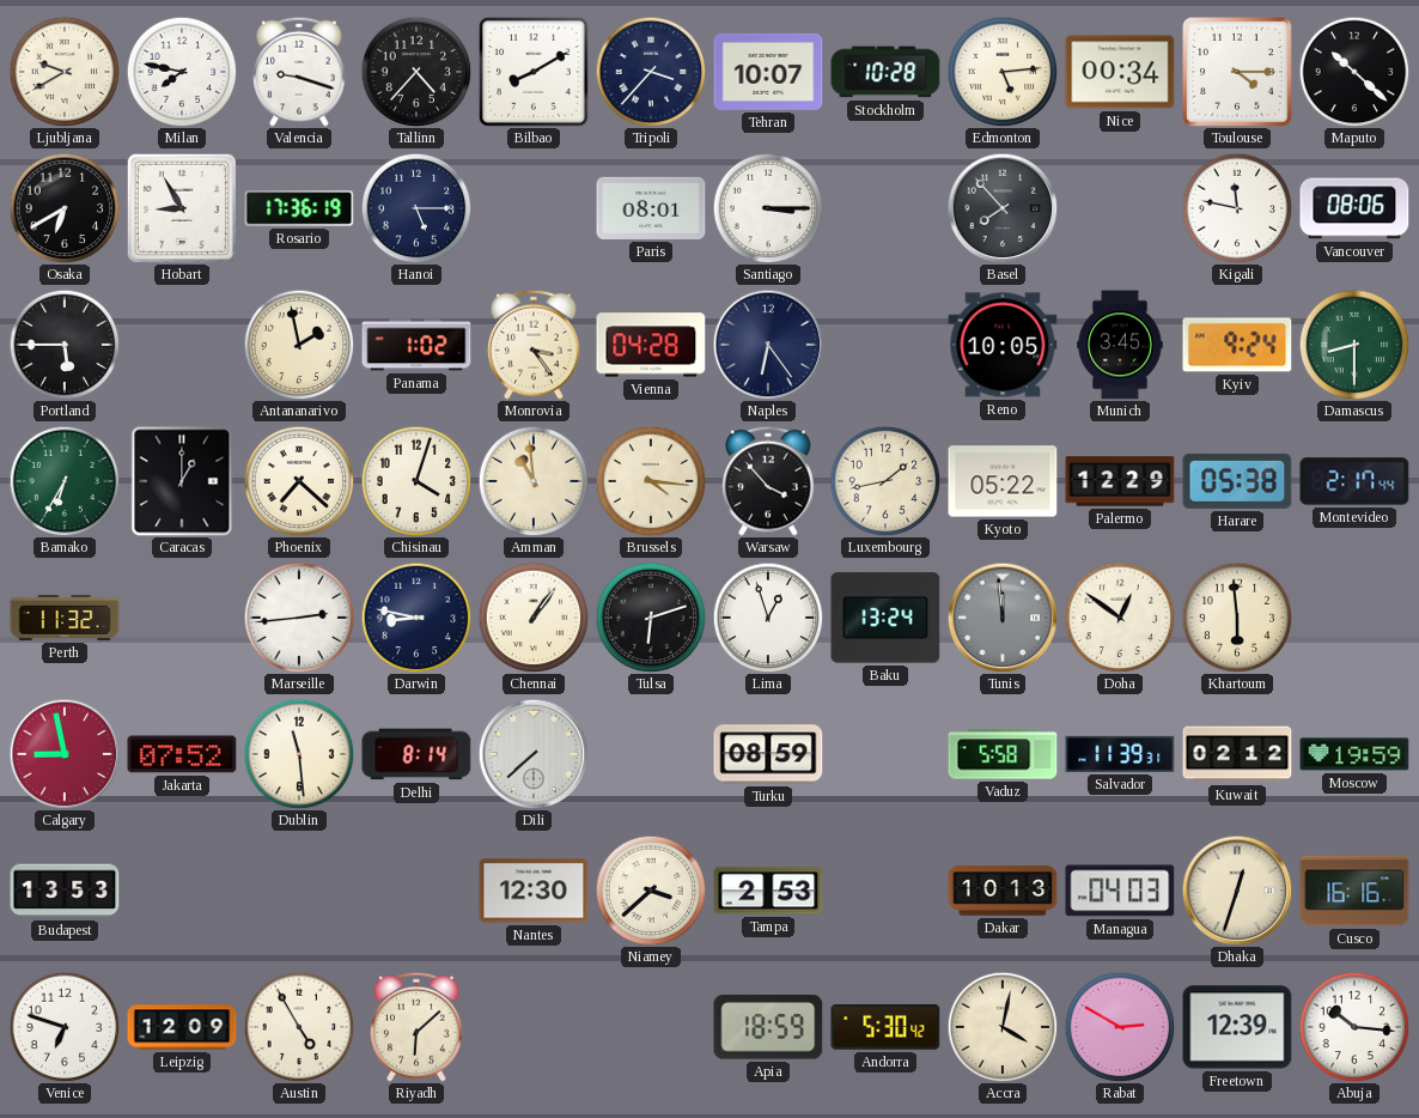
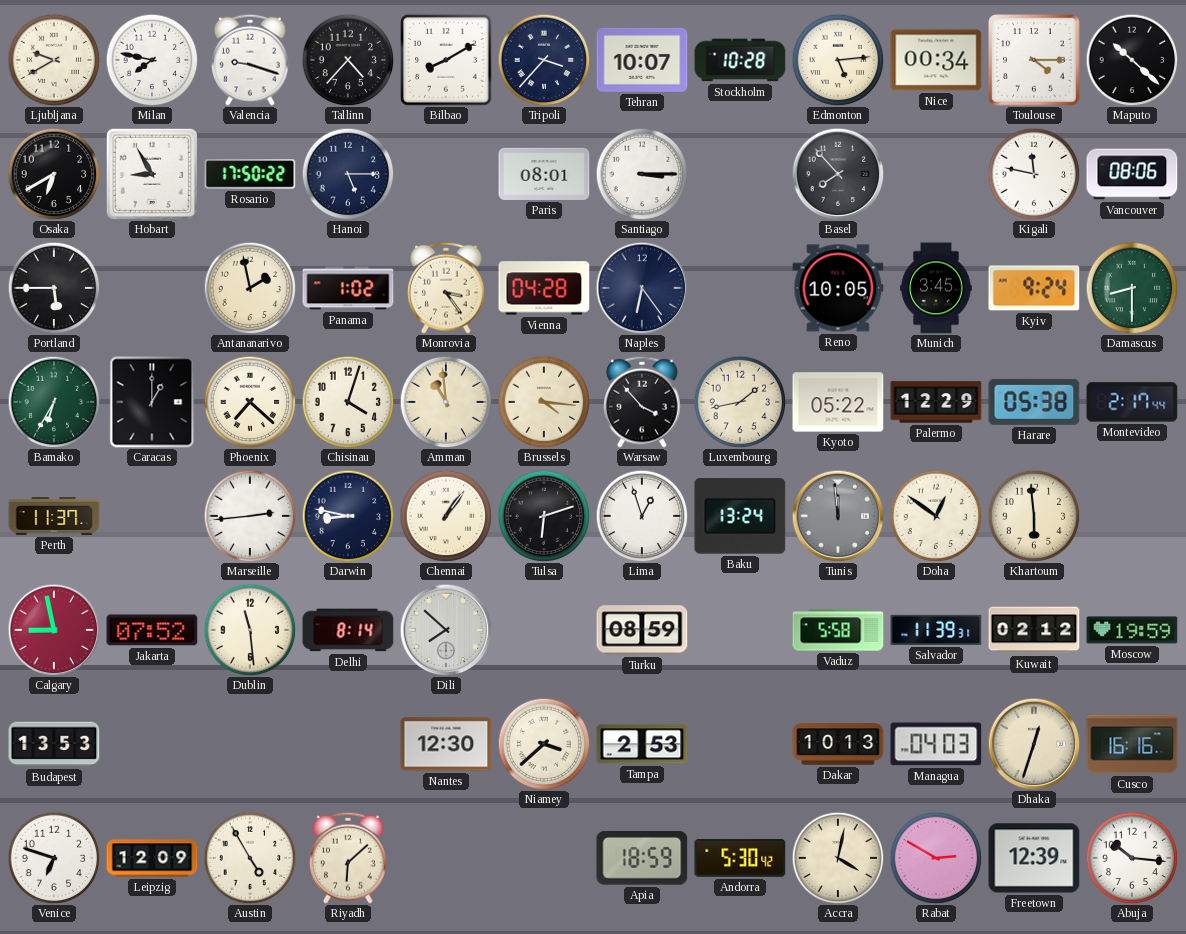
Rosario: 17:36 -> 17:50 (250, 174)
Perth: 11:32 -> 11:37 (54, 516)
Dili: 7:38 -> 7:52 (446, 630)
